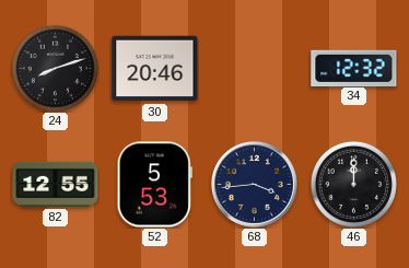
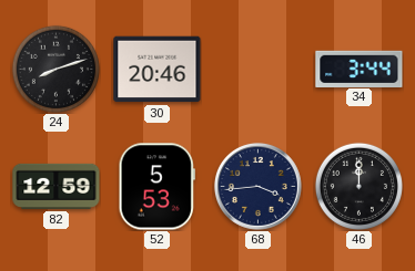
34: 12:32 -> 3:44 (360, 69)
82: 12:55 -> 12:59 (57, 186)
